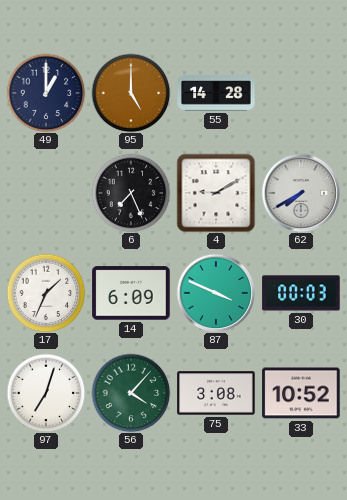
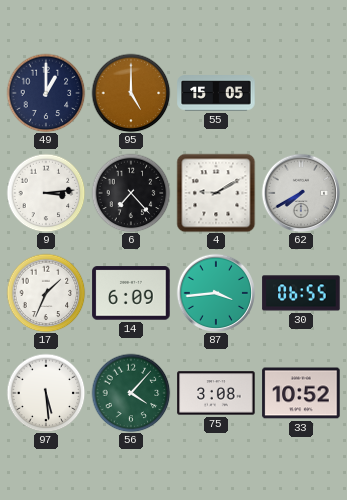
55: 14:28 -> 15:05 (216, 93)
9: none -> 3:14 (46, 193)
6: 7:26 -> 7:23 (131, 193)
87: 3:49 -> 3:44 (216, 293)
30: 00:03 -> 06:55 (301, 293)
97: 7:03 -> 5:29 (46, 393)
